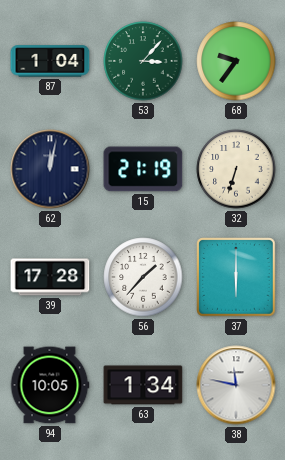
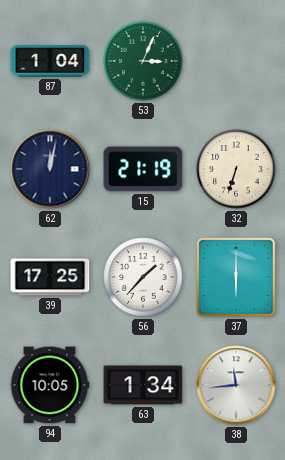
53: 3:07 -> 3:04 (143, 61)
68: 9:36 -> none (236, 61)
39: 17:28 -> 17:25 (50, 277)
38: 11:47 -> 11:44 (236, 385)
